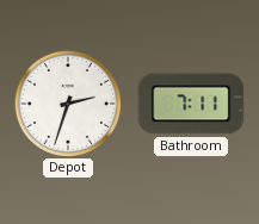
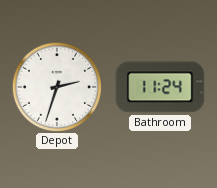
Bathroom: 7:11 -> 11:24 (160, 87)
